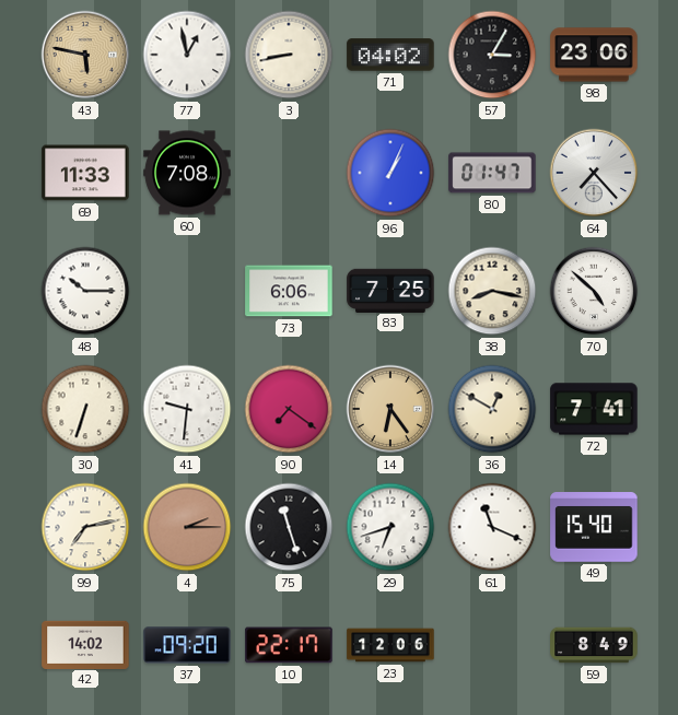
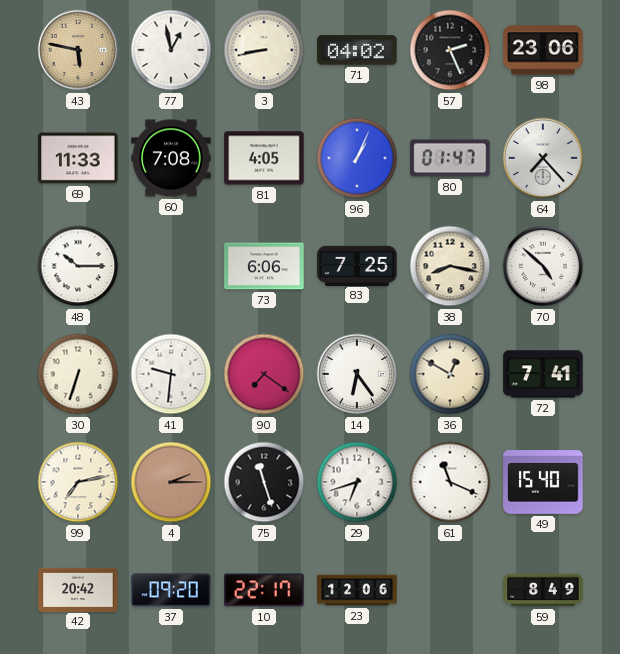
57: 3:05 -> 2:26 (450, 50)
81: none -> 4:05 (264, 158)
14 dial: champagne -> white (357, 374)
42: 14:02 -> 20:42 (78, 589)
